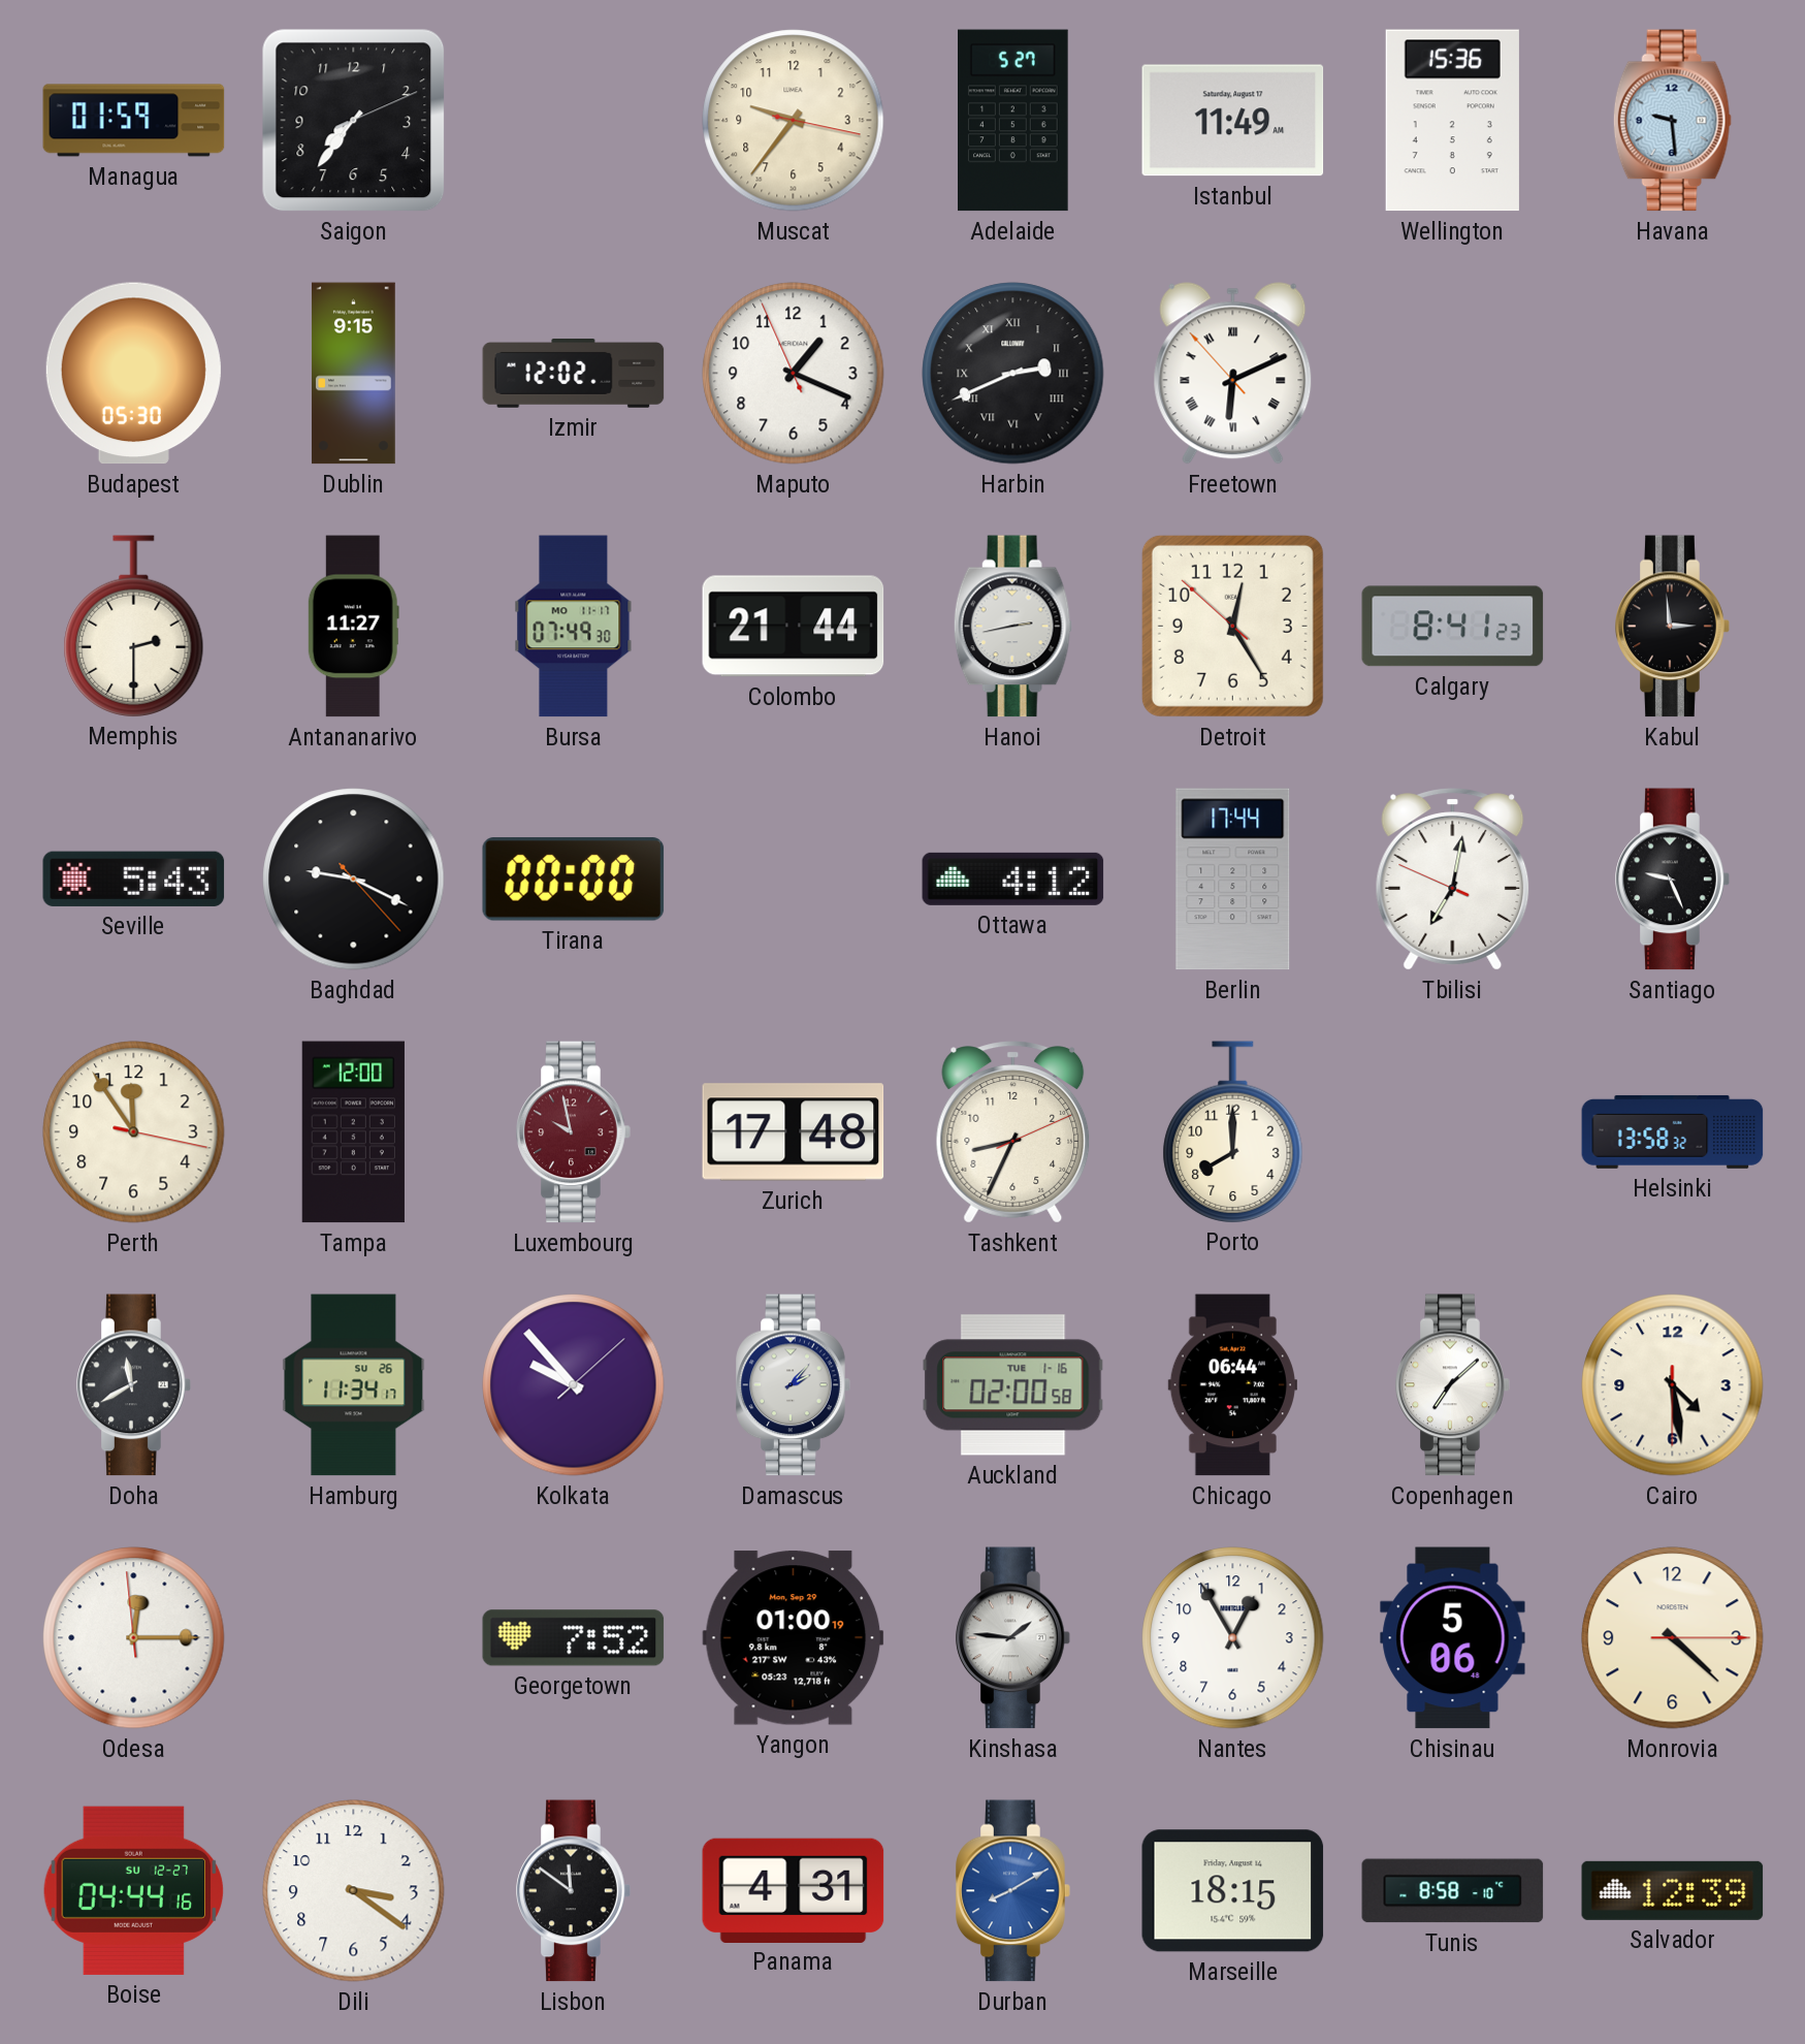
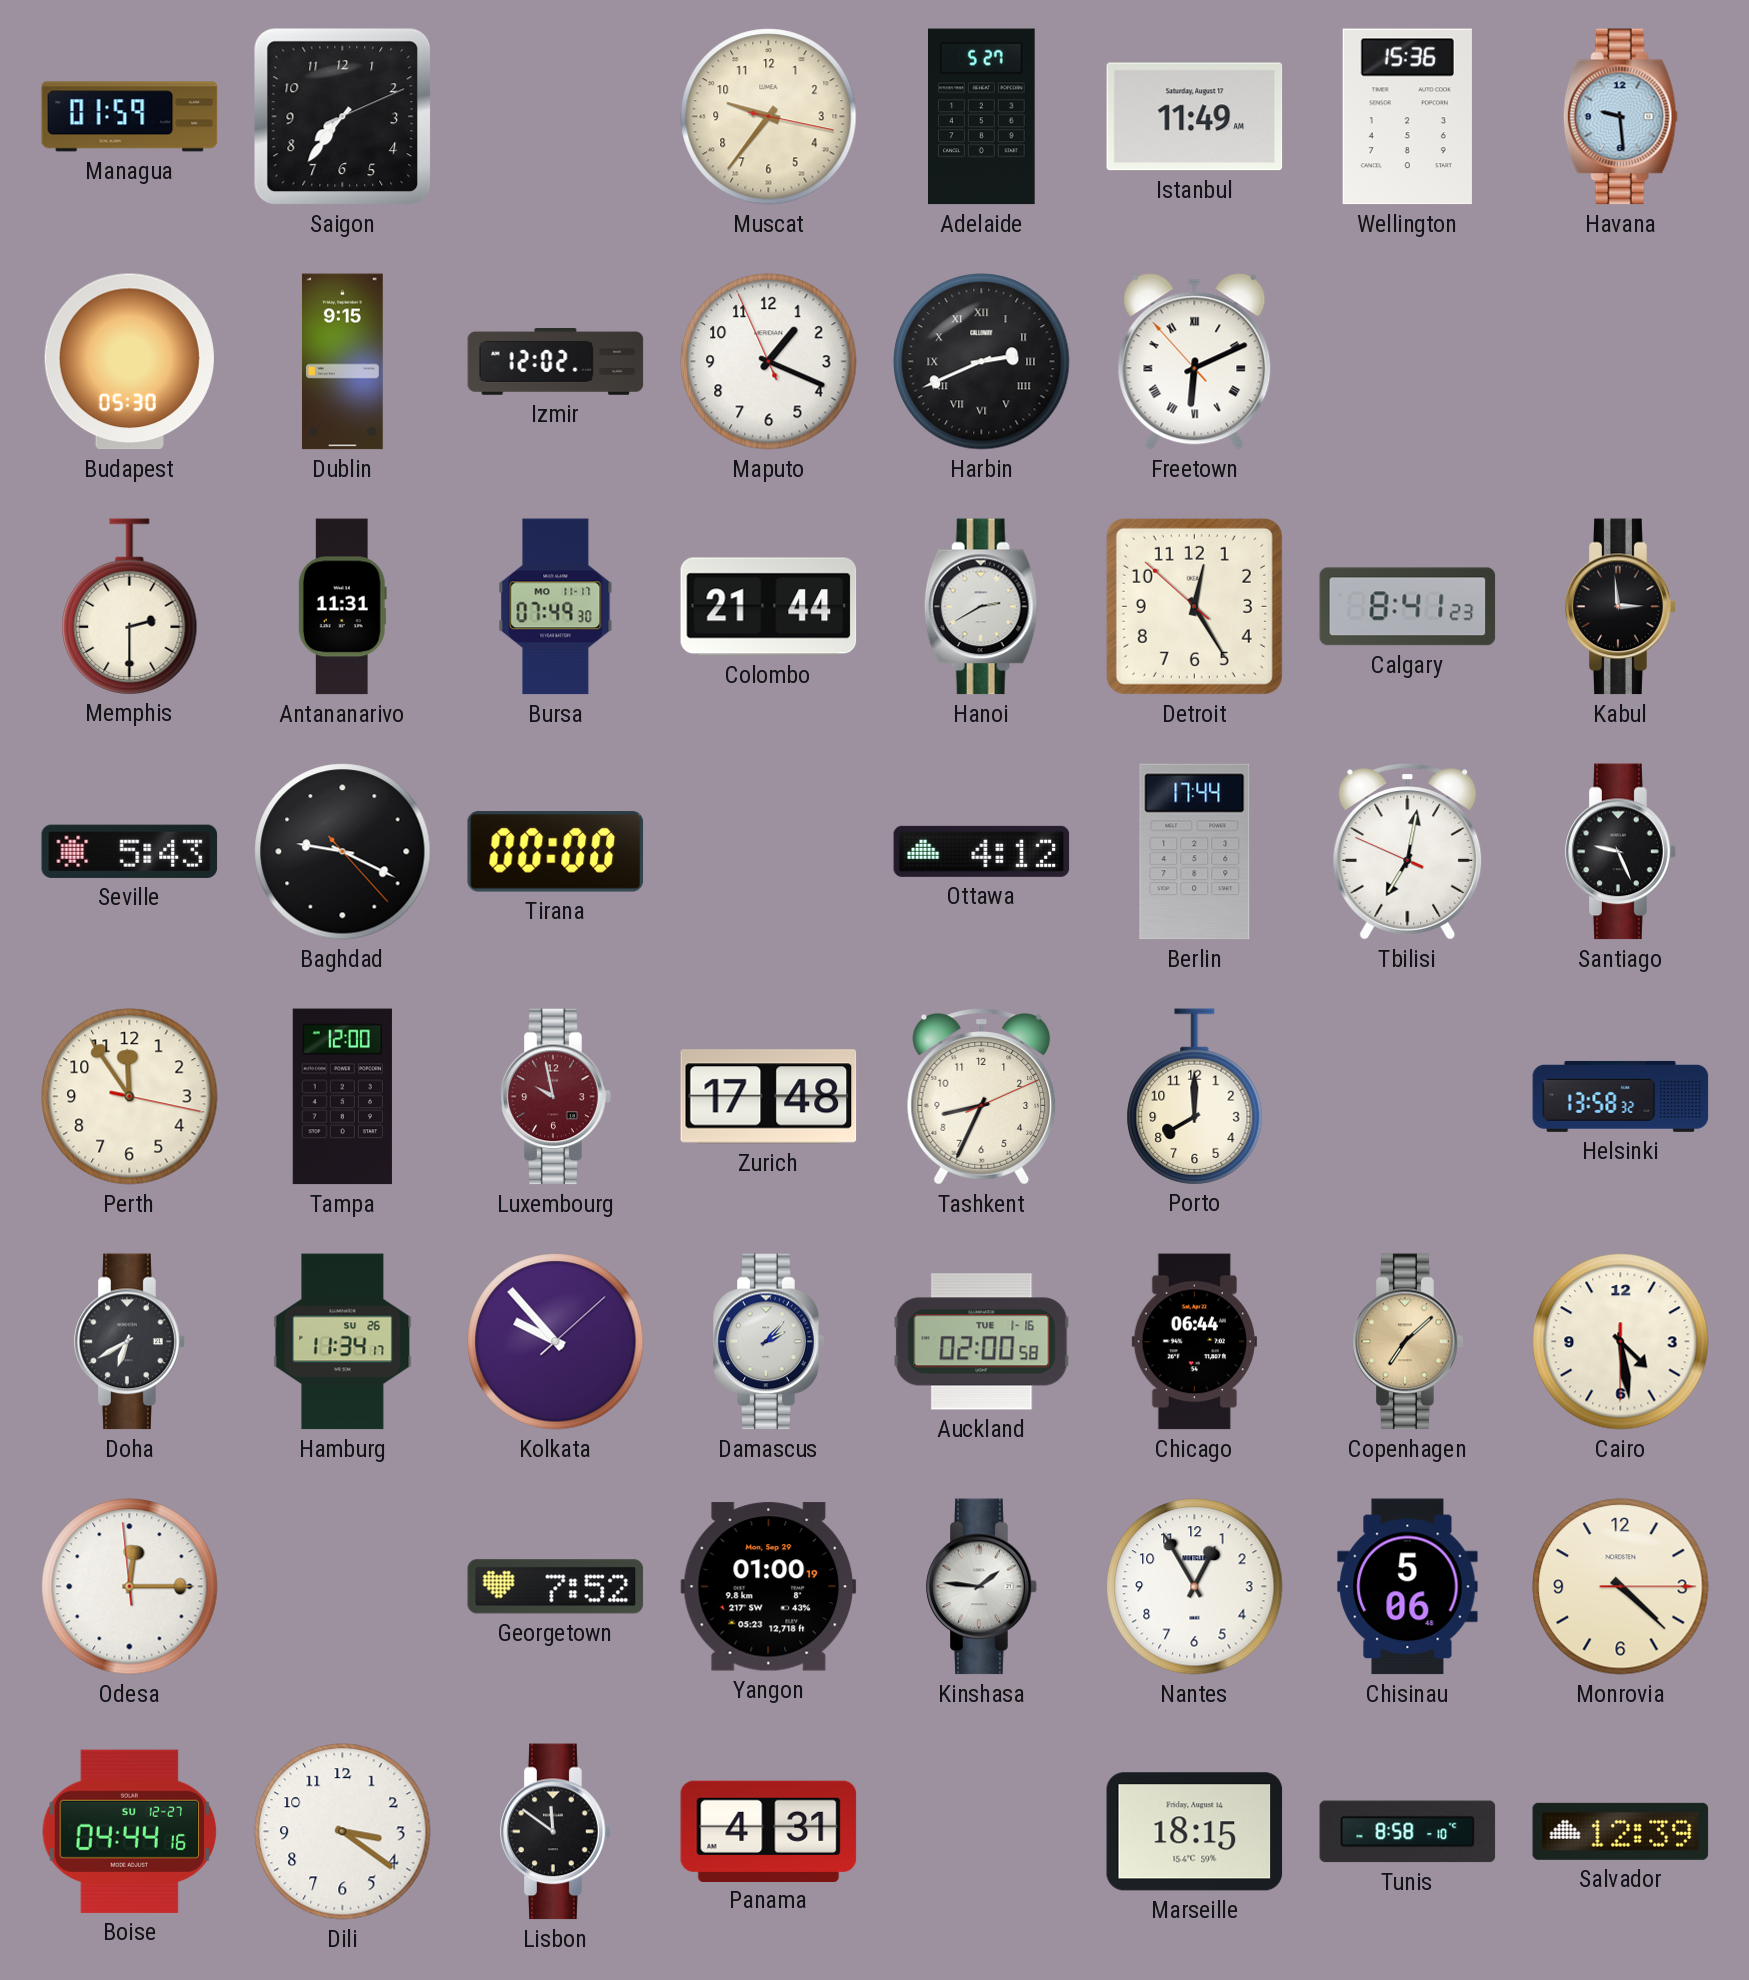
Antananarivo: 11:27 -> 11:31 (342, 607)
Hanoi: 2:43 -> 2:40 (981, 607)
Doha: 11:40 -> 6:40 (130, 1342)
Copenhagen dial: white -> champagne (1408, 1342)
Durban: 8:10 -> none (1013, 1891)
